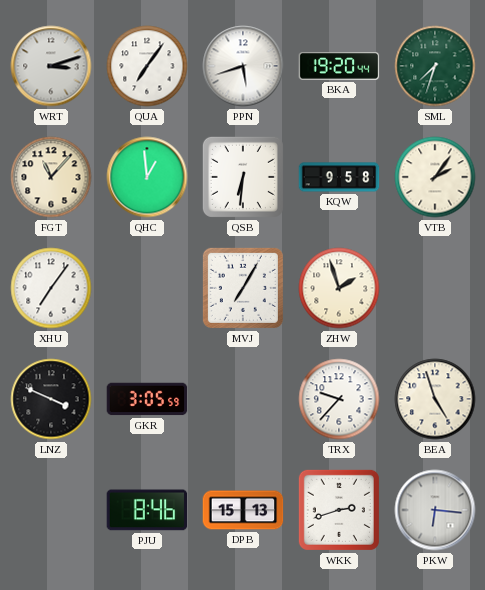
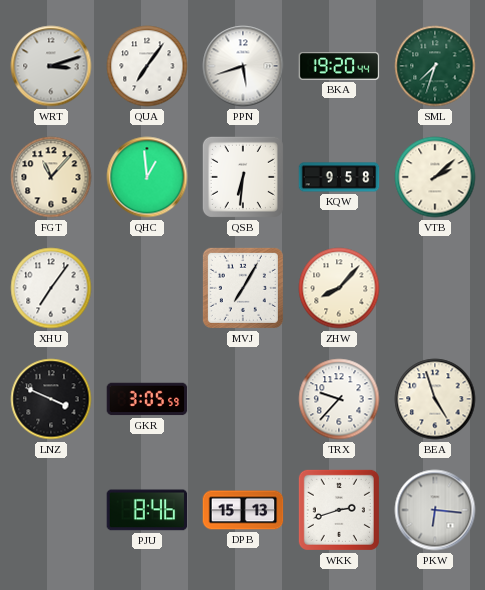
VTB: 2:06 -> 2:08 (435, 177)
ZHW: 1:57 -> 8:07 (339, 288)
